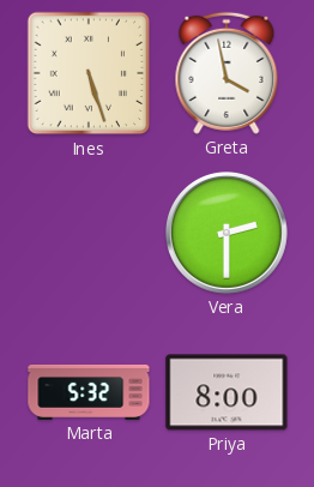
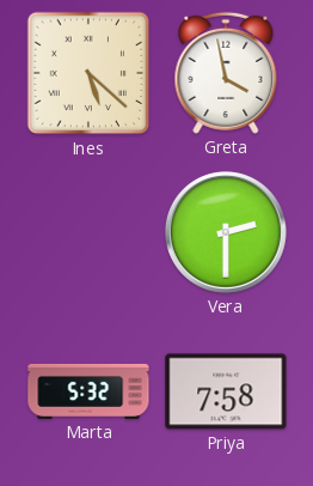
Ines: 5:27 -> 5:22 (88, 73)
Priya: 8:00 -> 7:58 (226, 391)
